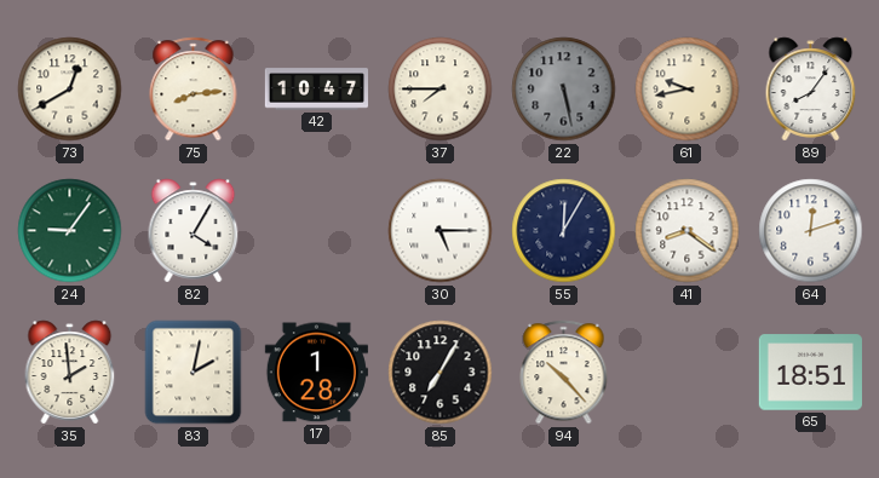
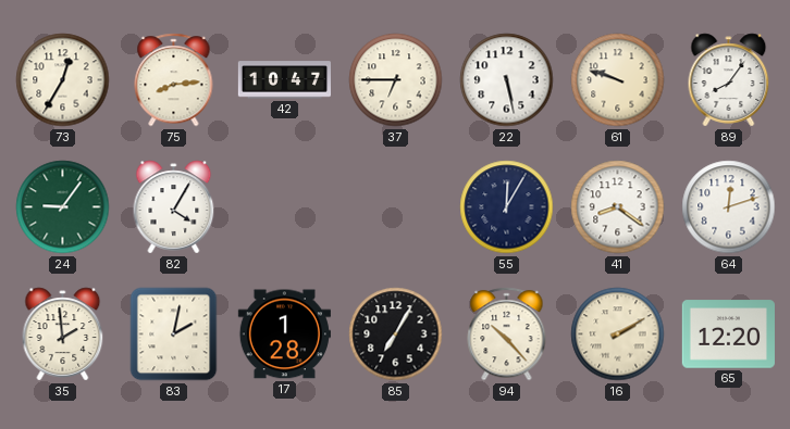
73: 12:40 -> 12:35 (63, 80)
37: 7:45 -> 6:45 (396, 80)
22 dial: grey -> white (507, 80)
61: 9:43 -> 9:48 (618, 80)
30: 5:15 -> none (441, 231)
16: none -> 2:10 (618, 335)
65: 18:51 -> 12:20 (728, 335)
